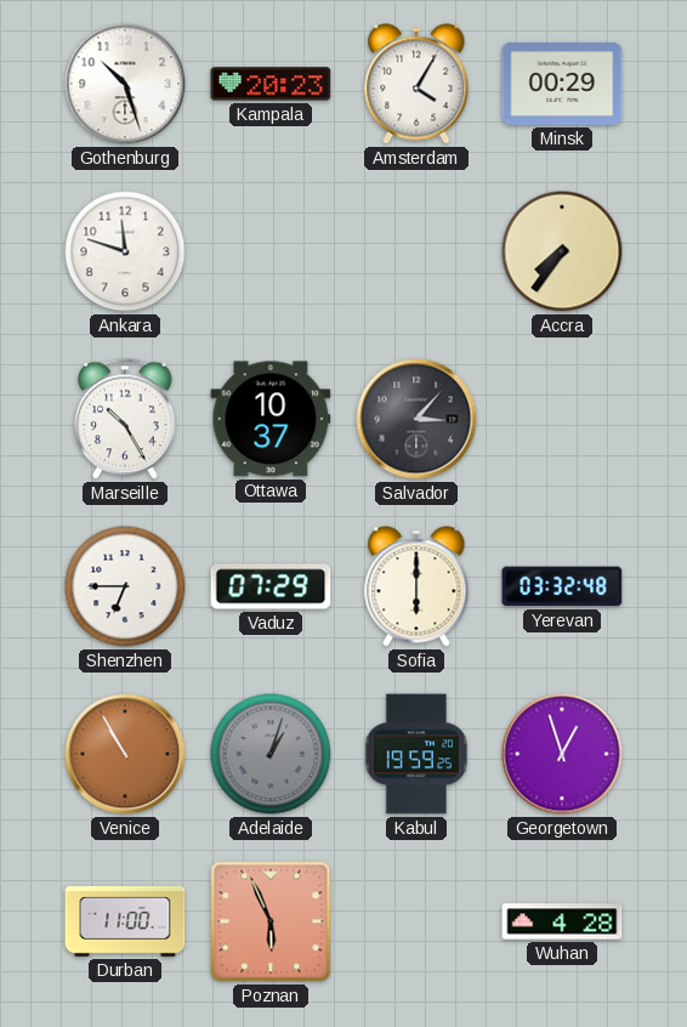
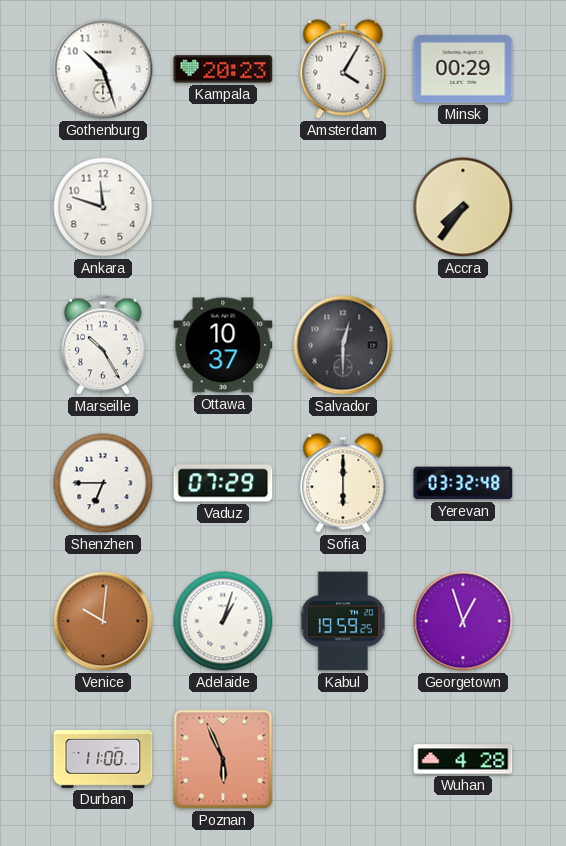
Salvador: 3:07 -> 12:30 (343, 345)
Venice: 10:55 -> 10:01 (103, 621)
Adelaide dial: grey -> white (223, 621)
